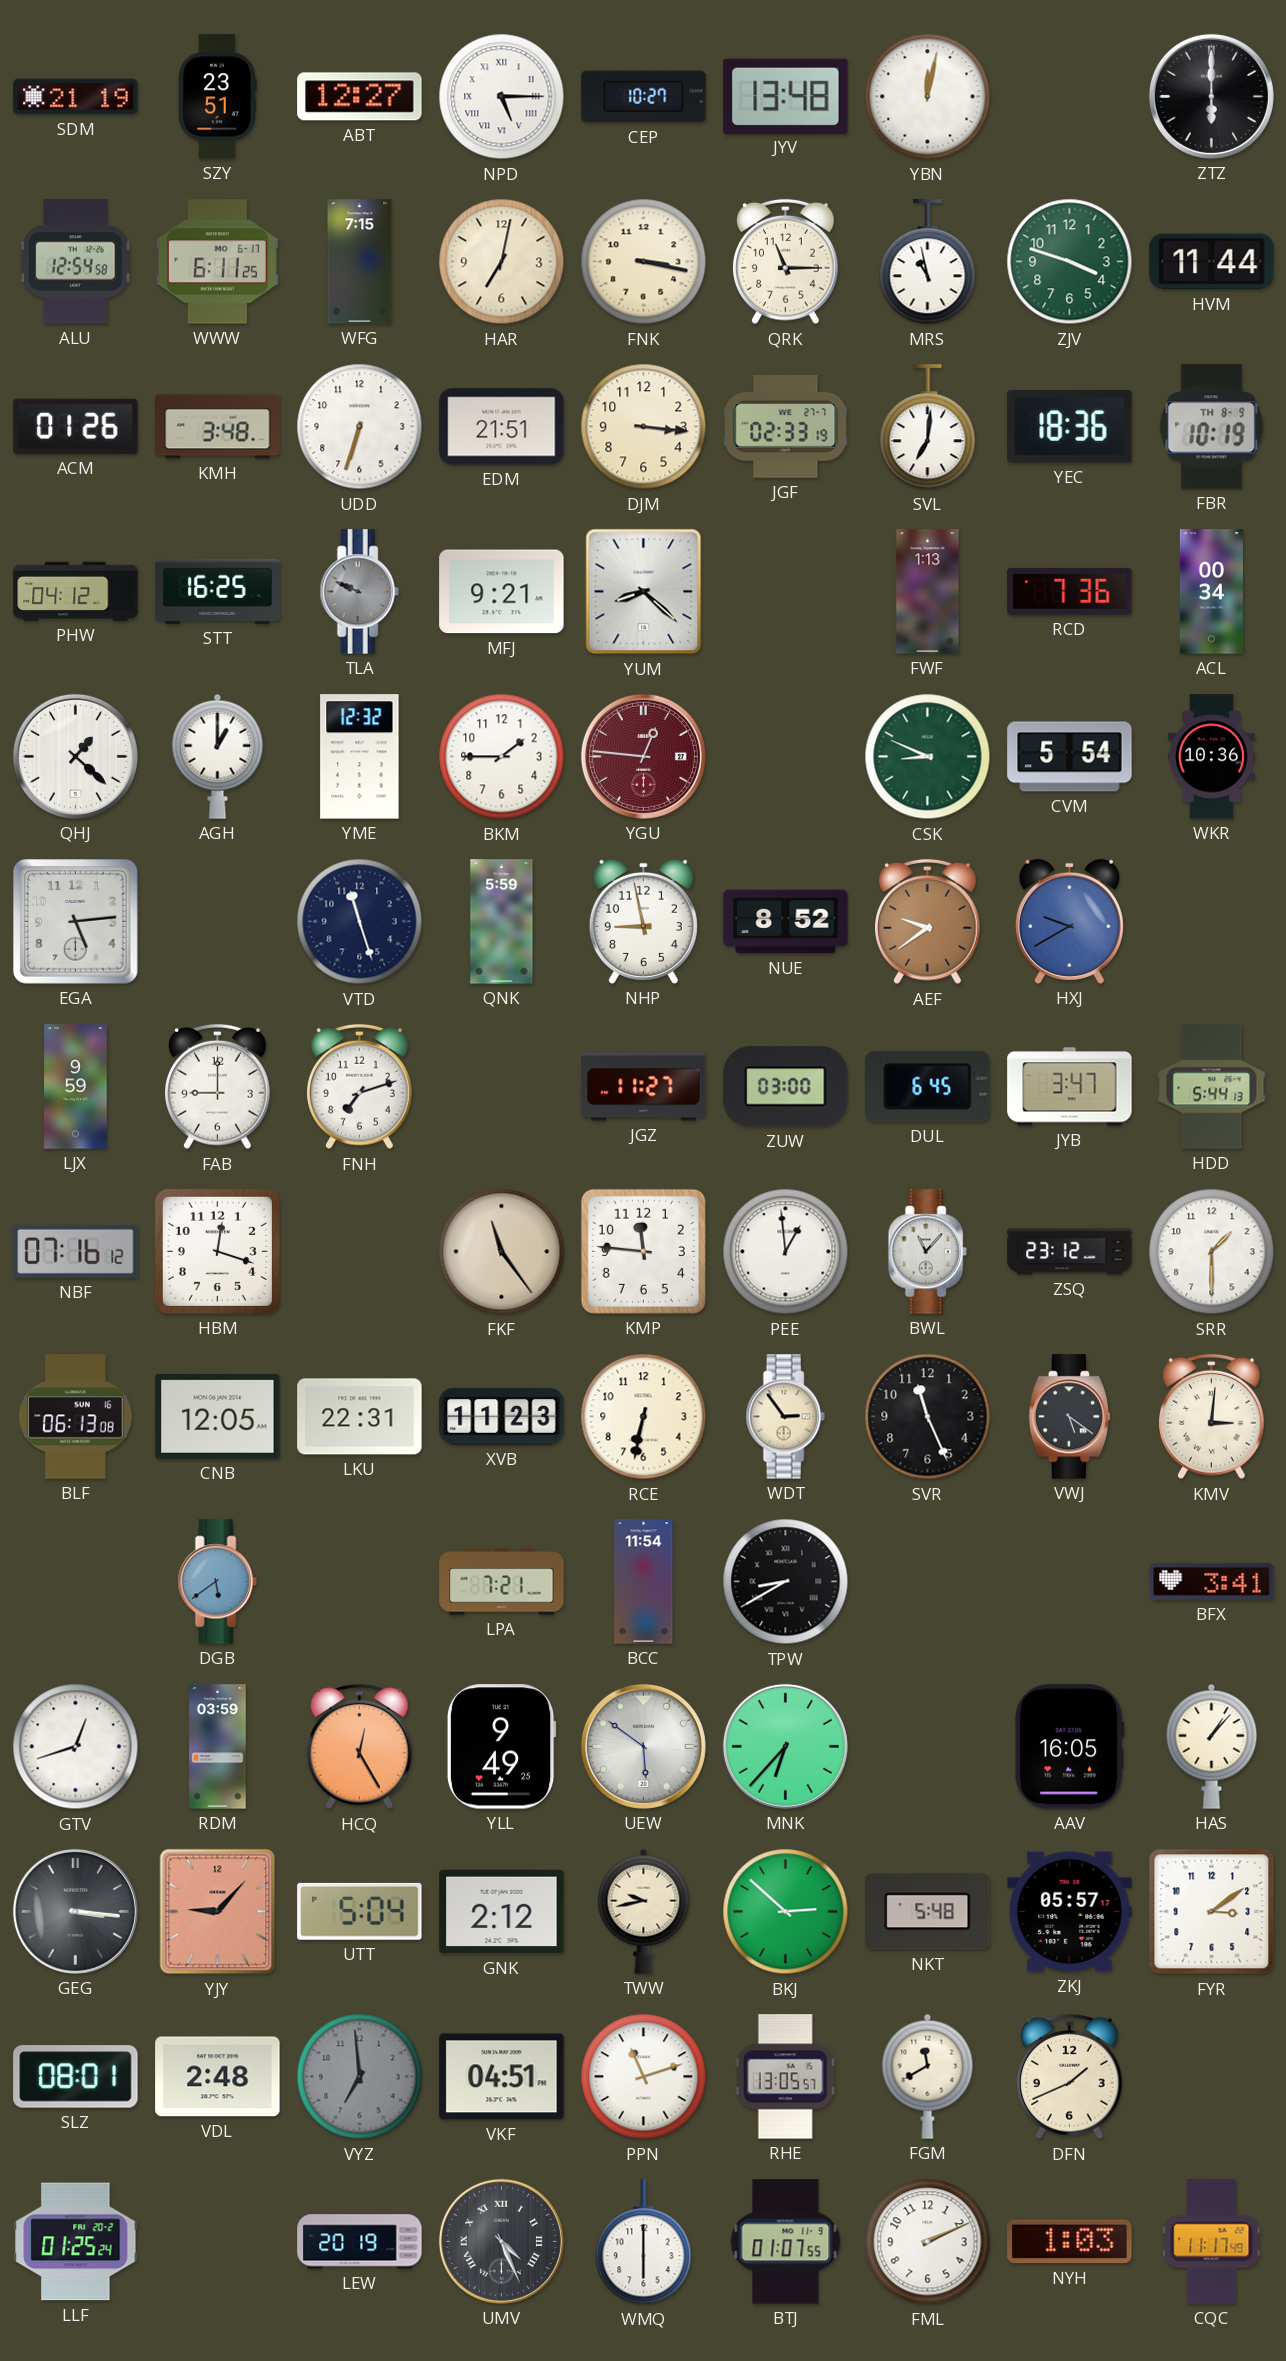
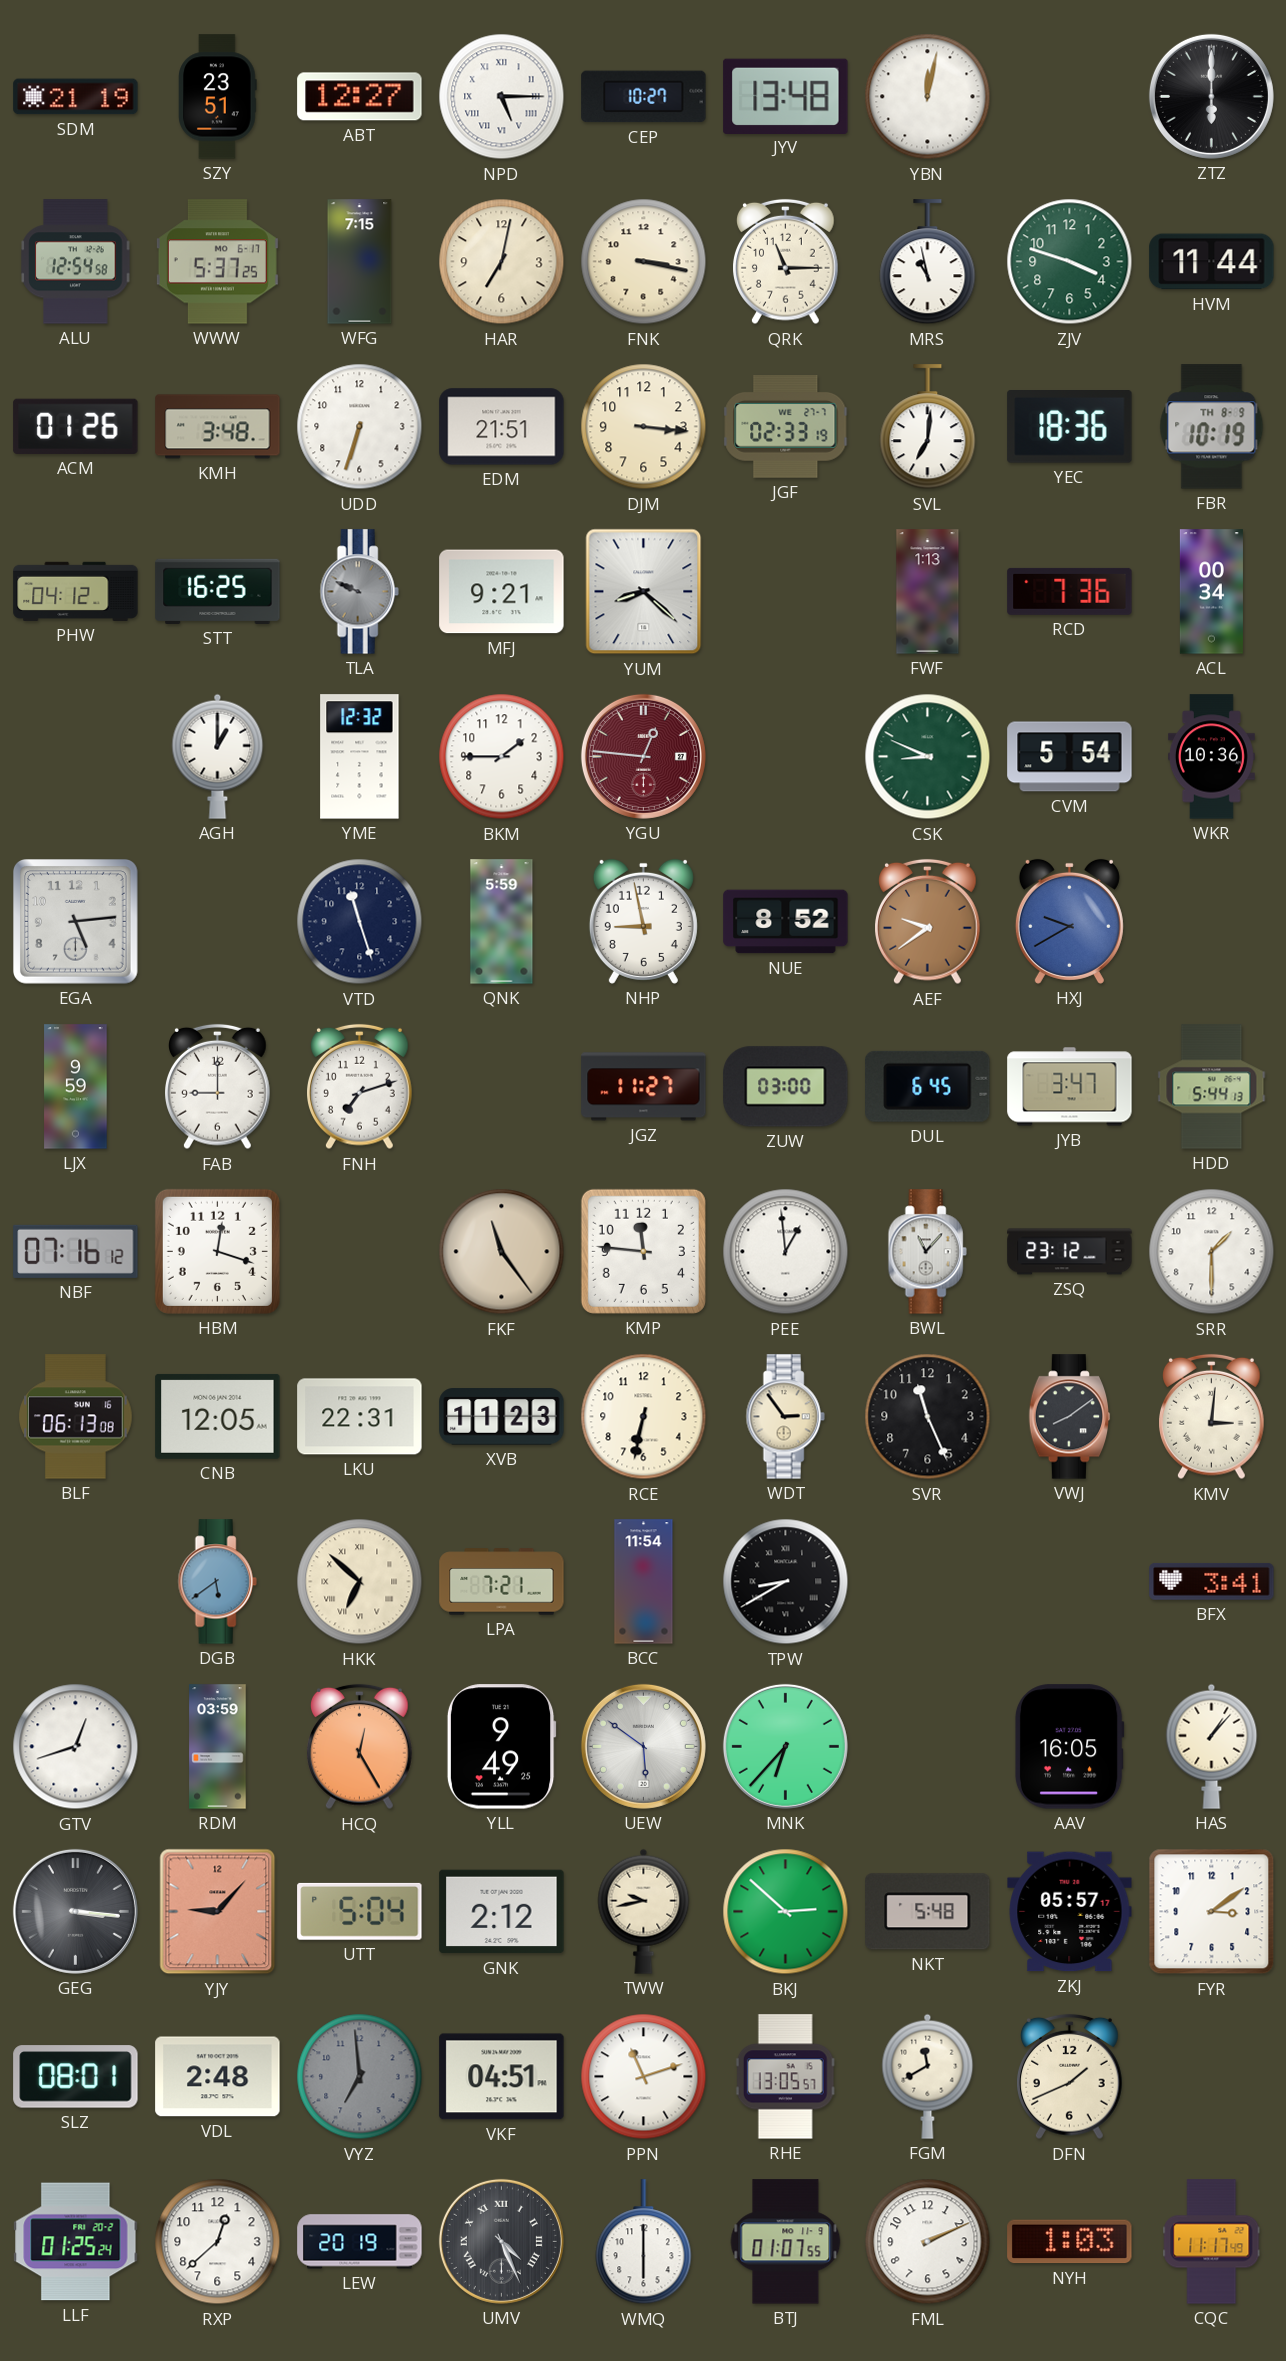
WWW: 6:11 -> 5:37 (217, 262)
QHJ: 1:22 -> none (75, 756)
VWJ: 5:21 -> 8:09 (1070, 1417)
HKK: none -> 6:52 (360, 1582)
RXP: none -> 12:38 (218, 2242)
